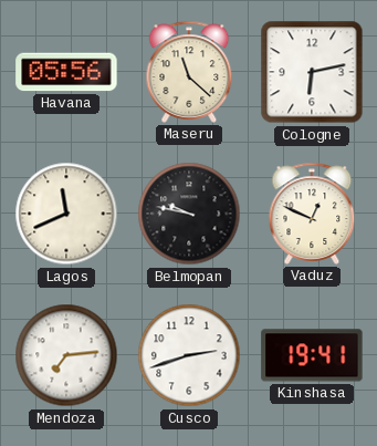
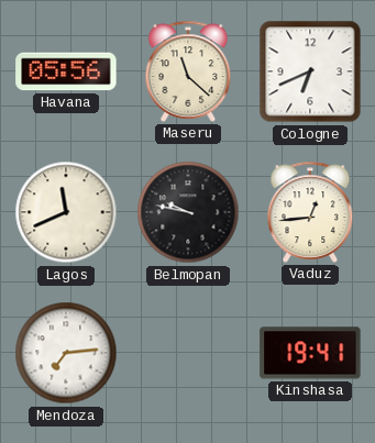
Cologne: 6:13 -> 6:41 (310, 71)
Vaduz: 12:49 -> 12:44 (310, 212)
Cusco: 2:42 -> none (189, 355)
